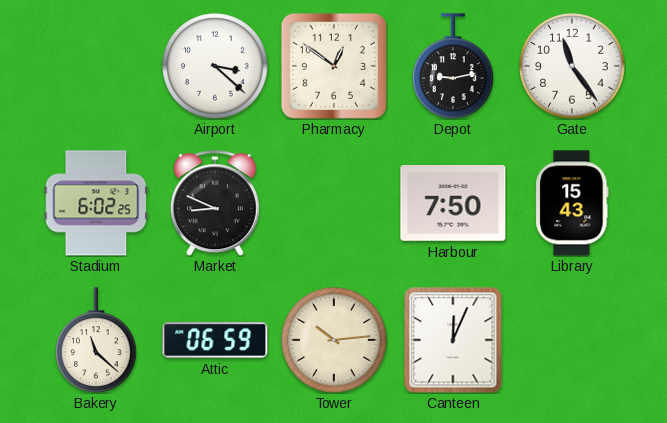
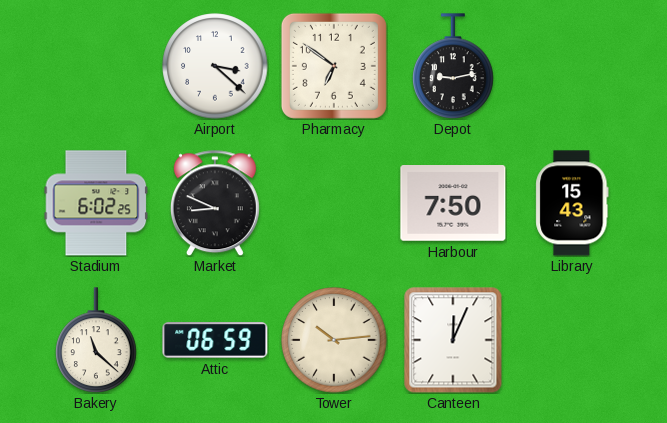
Pharmacy: 12:51 -> 6:51 (334, 66)
Gate: 11:24 -> none (572, 66)
